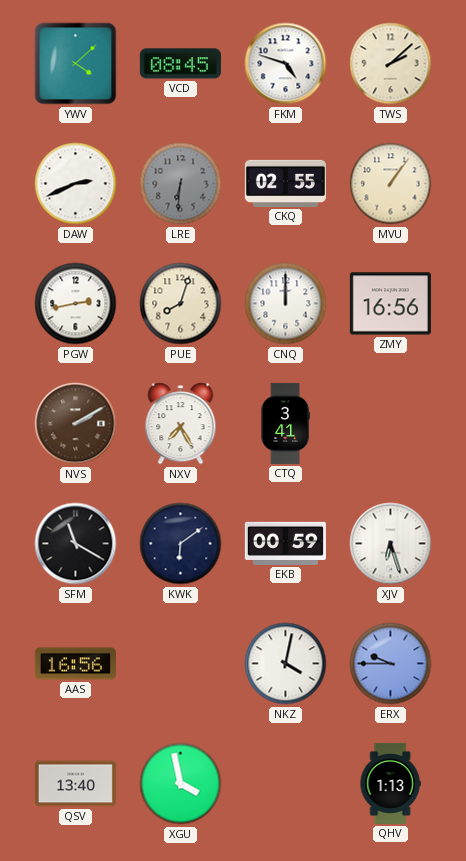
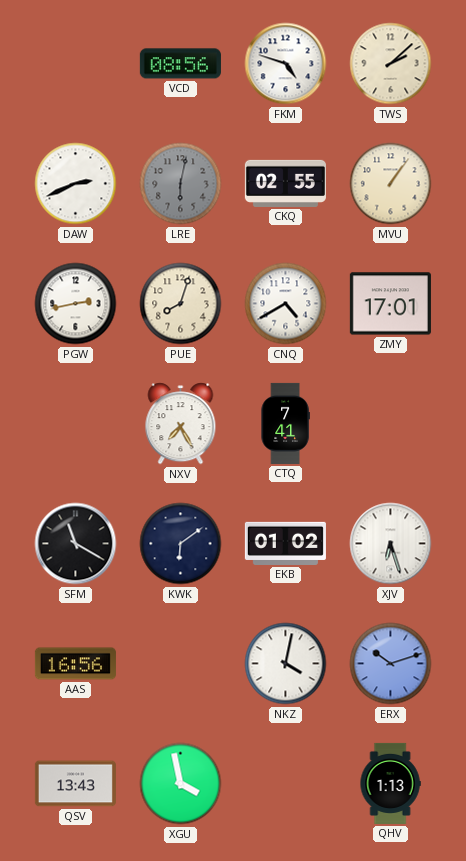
YWV: 4:08 -> none (76, 64)
VCD: 08:45 -> 08:56 (180, 64)
LRE: 6:31 -> 6:02 (181, 184)
CNQ: 12:00 -> 4:40 (286, 304)
ZMY: 16:56 -> 17:01 (390, 304)
NVS: 2:10 -> none (76, 424)
CTQ: 3:41 -> 7:41 (285, 423)
EKB: 00:59 -> 01:02 (285, 543)
ERX: 9:45 -> 10:12 (391, 664)
QSV: 13:40 -> 13:43 (75, 784)
